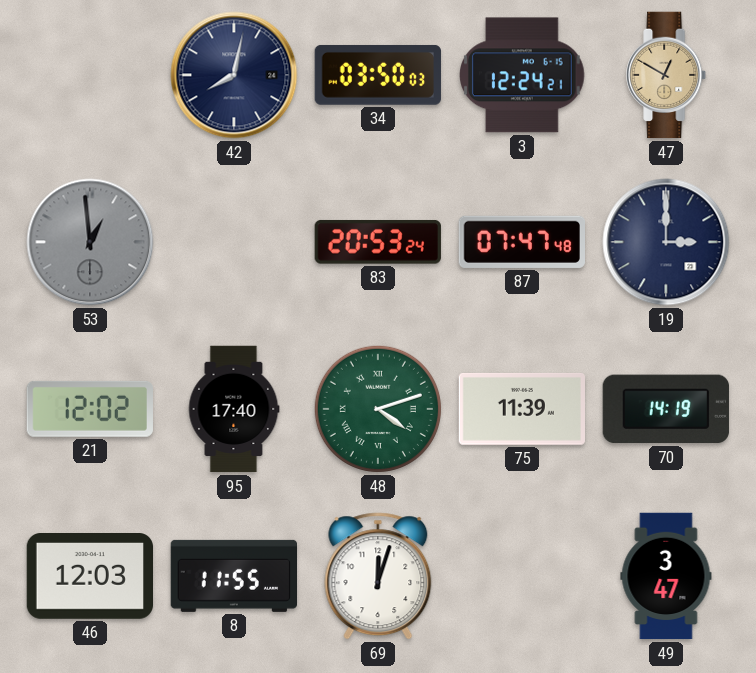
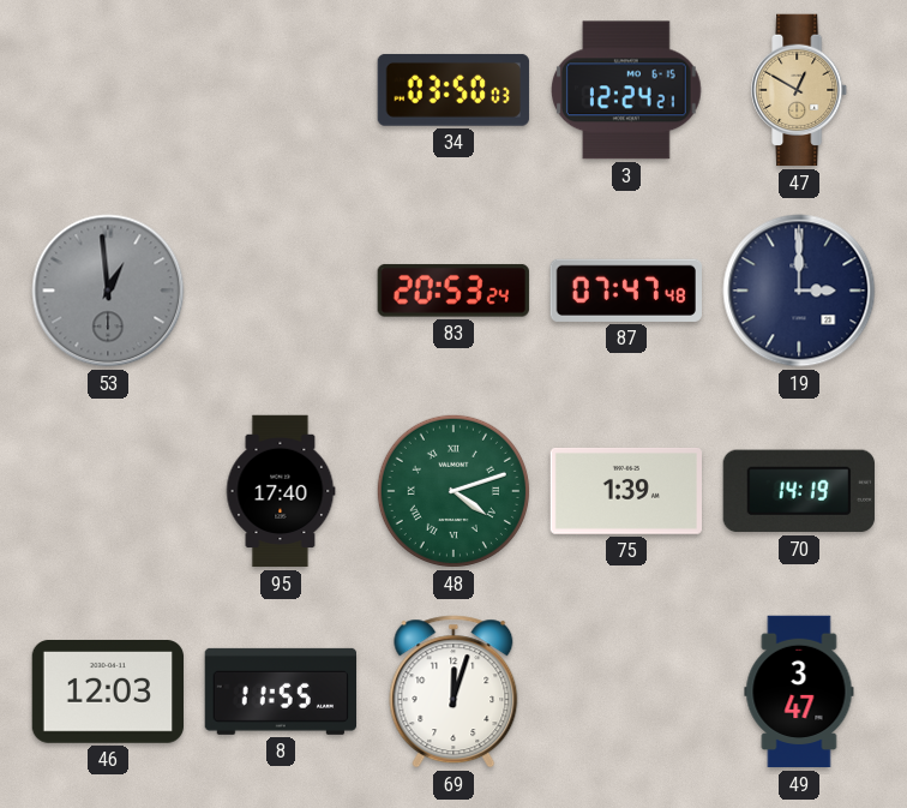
42: 8:02 -> none (234, 75)
21: 12:02 -> none (90, 409)
75: 11:39 -> 1:39 (625, 491)
